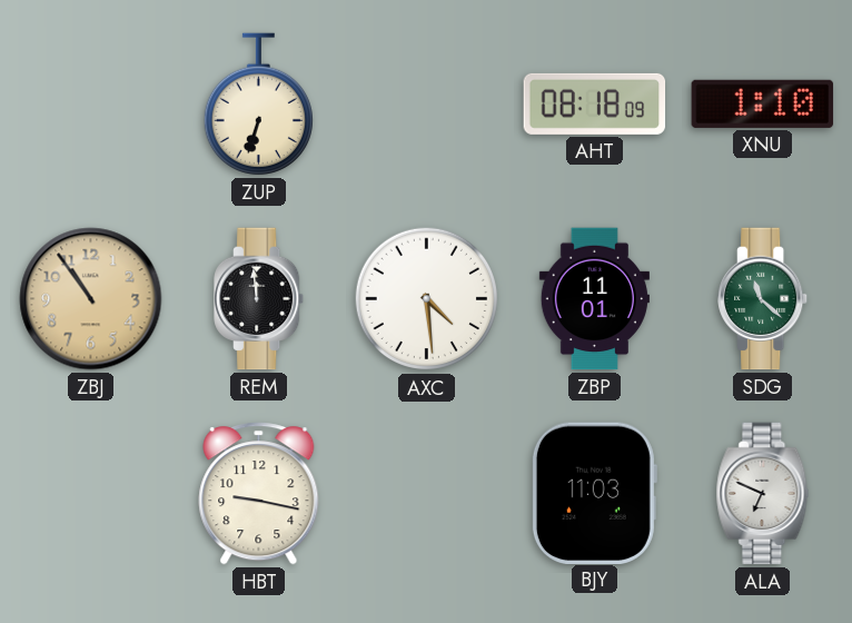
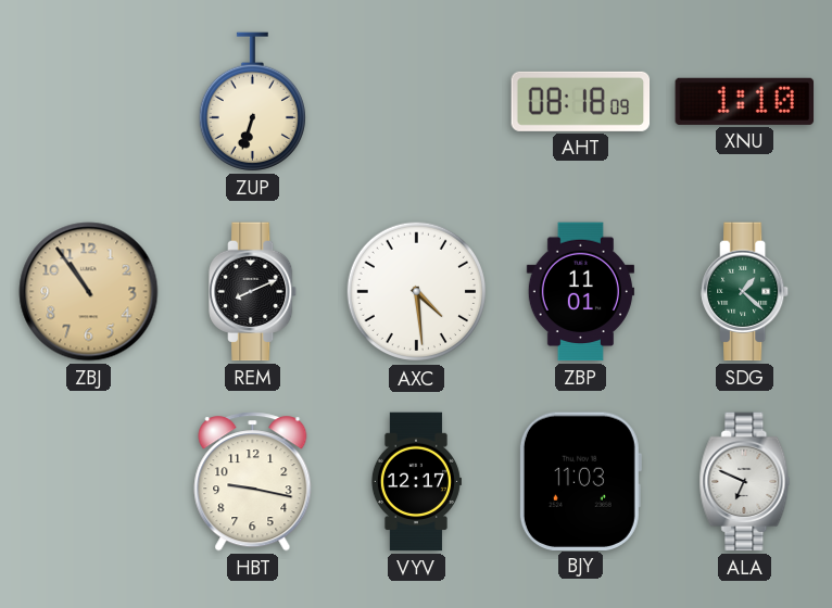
REM: 11:59 -> 8:11 (254, 292)
SDG: 11:22 -> 1:22 (746, 292)
VYV: none -> 12:17 (416, 482)
